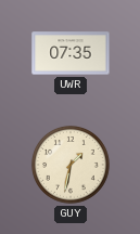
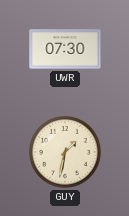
UWR: 07:35 -> 07:30 (65, 49)
